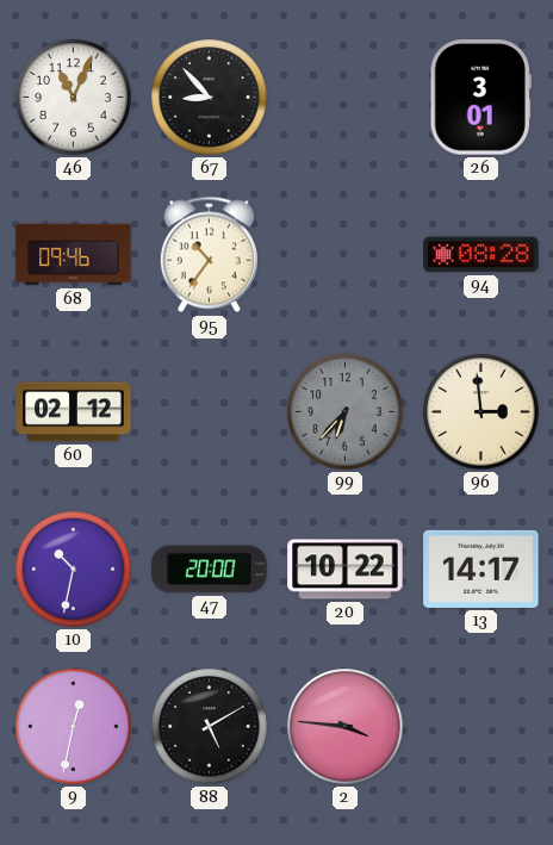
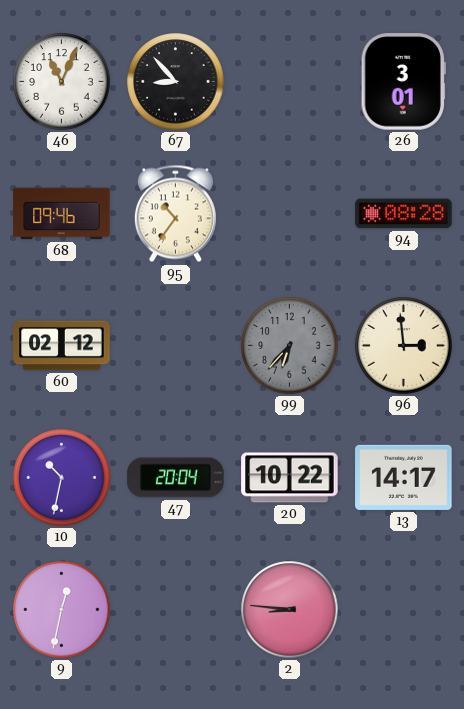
47: 20:00 -> 20:04 (176, 478)
88: 5:10 -> none (210, 727)
2: 3:46 -> 8:46 (290, 610)
